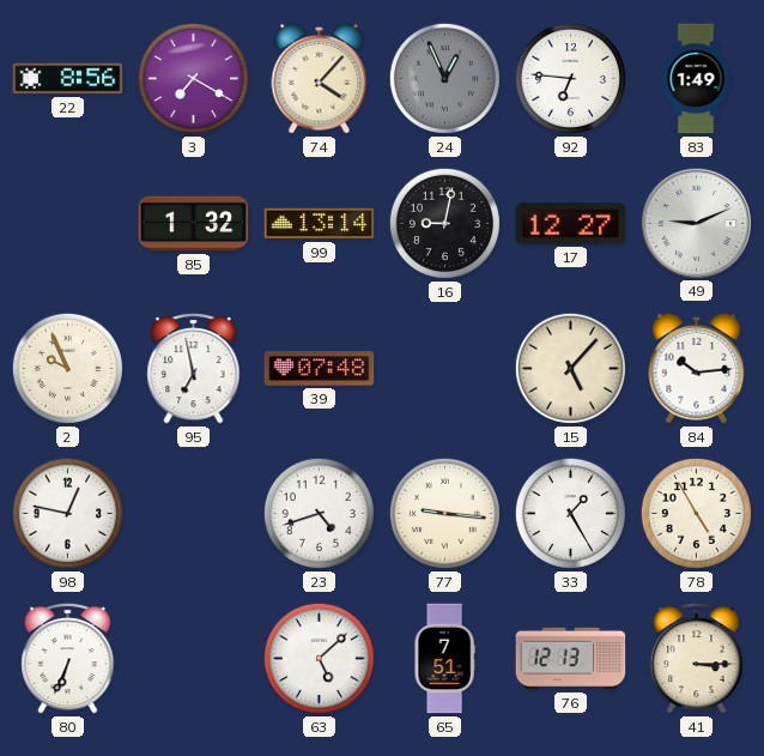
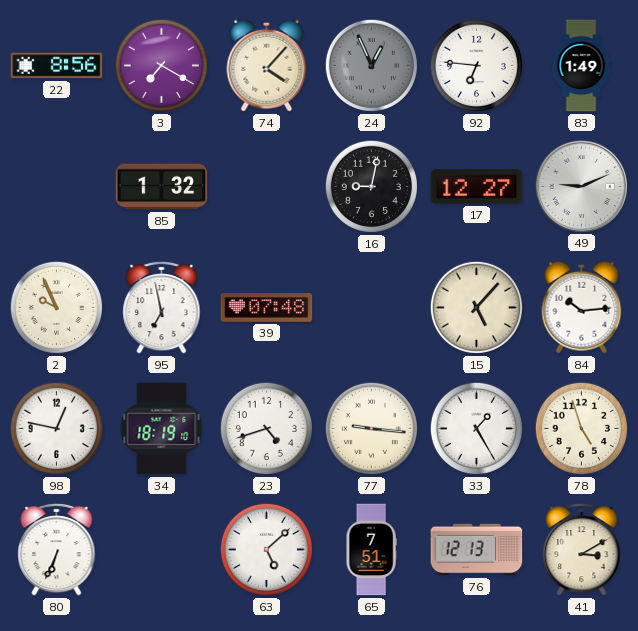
99: 13:14 -> none (320, 224)
34: none -> 18:19 (162, 429)
78: 4:55 -> 4:57 (581, 428)
41: 3:15 -> 3:10 (582, 549)
